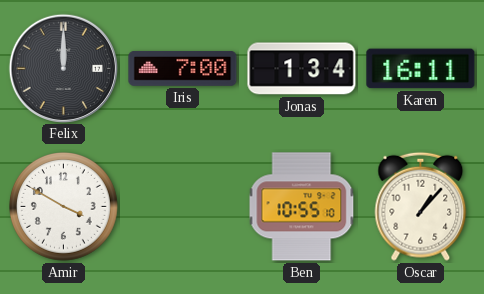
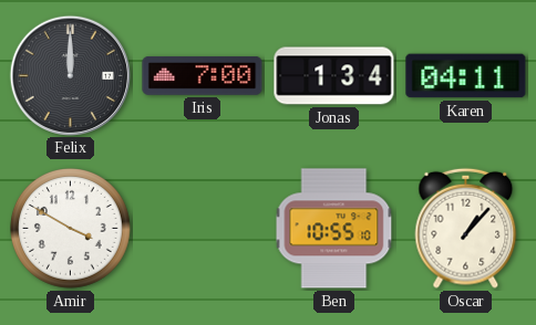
Karen: 16:11 -> 04:11 (466, 76)
